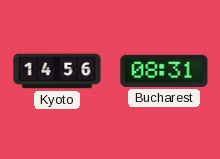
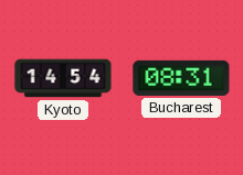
Kyoto: 14:56 -> 14:54 (63, 78)
